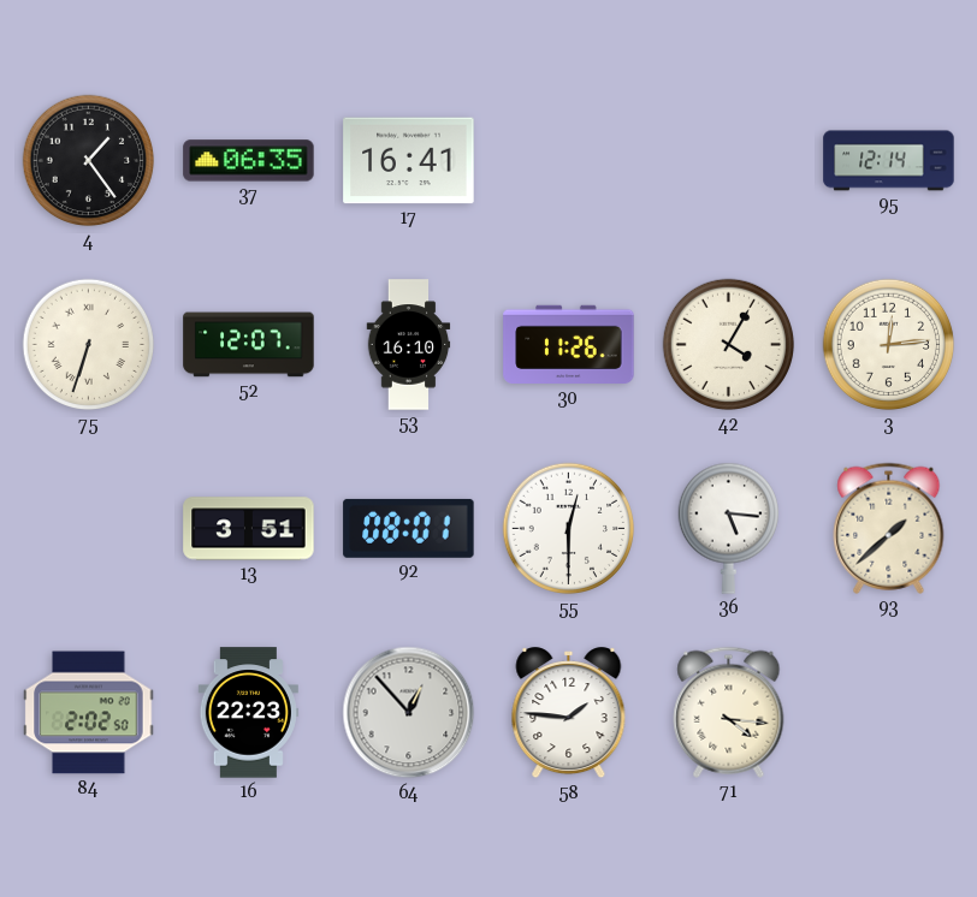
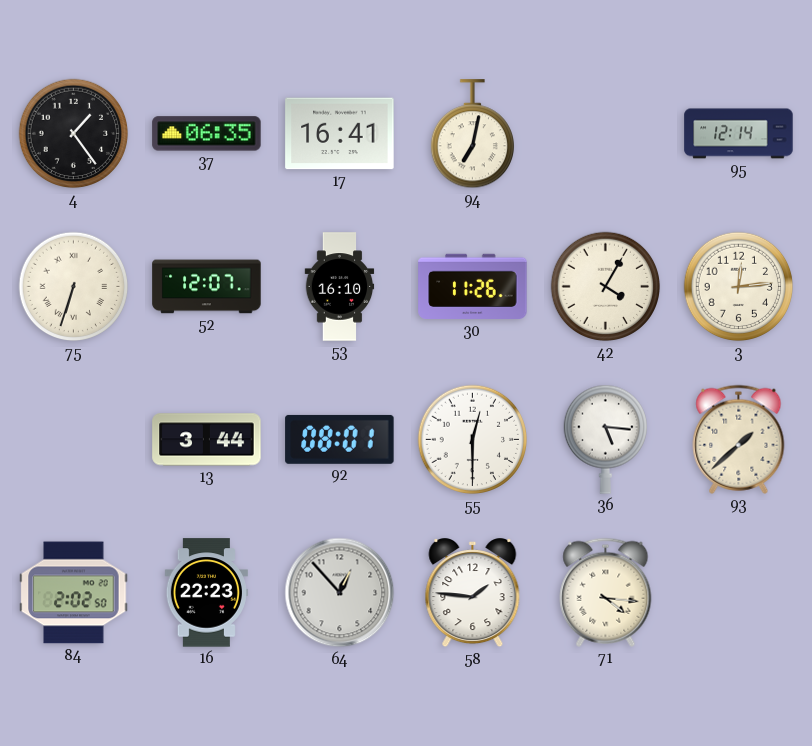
94: none -> 7:02 (472, 134)
13: 3:51 -> 3:44 (207, 440)
